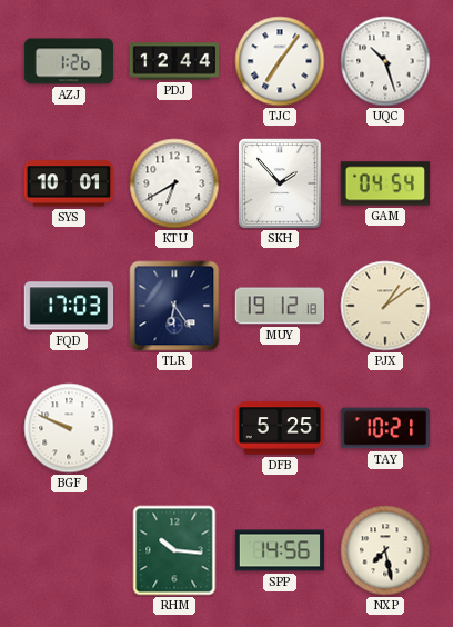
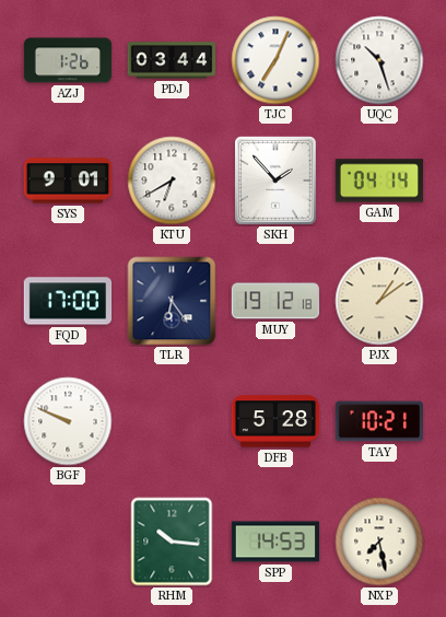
PDJ: 12:44 -> 03:44 (172, 60)
TJC: 7:06 -> 7:04 (275, 60)
SYS: 10:01 -> 9:01 (68, 181)
GAM: 04:54 -> 04:14 (379, 181)
FQD: 17:03 -> 17:00 (68, 301)
DFB: 5:25 -> 5:28 (275, 421)
SPP: 14:56 -> 14:53 (275, 542)
